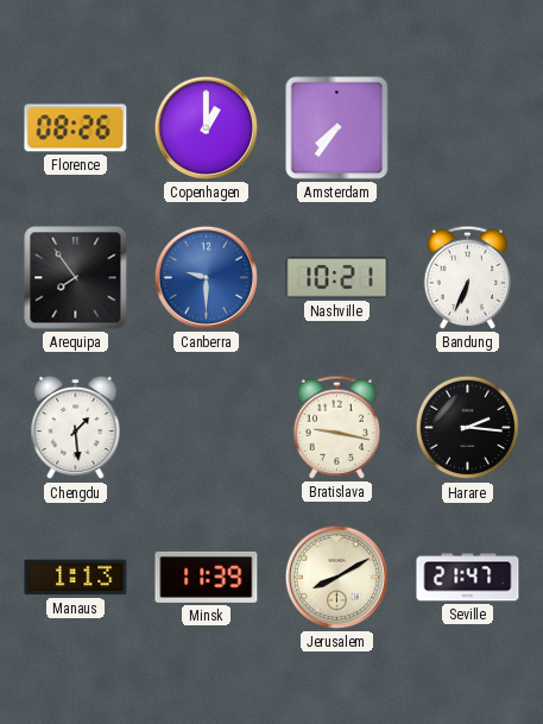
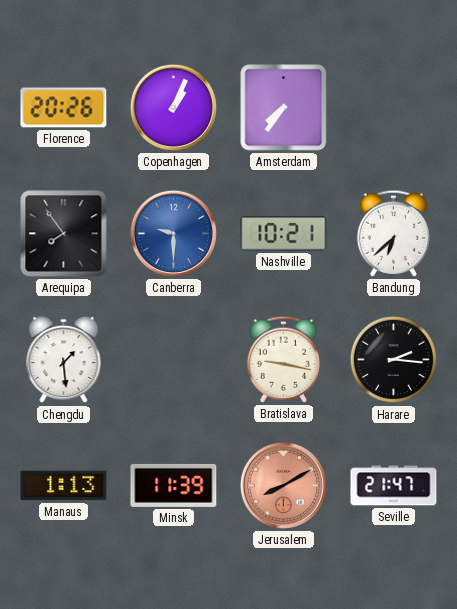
Florence: 08:26 -> 20:26 (64, 108)
Copenhagen: 1:00 -> 1:04 (173, 107)
Bandung: 6:34 -> 6:38 (394, 233)
Jerusalem dial: cream -> salmon (283, 485)
